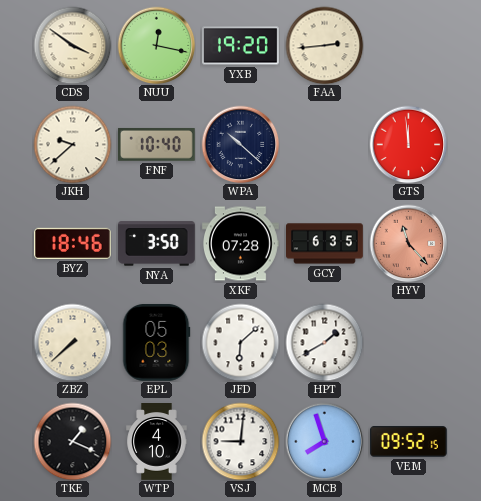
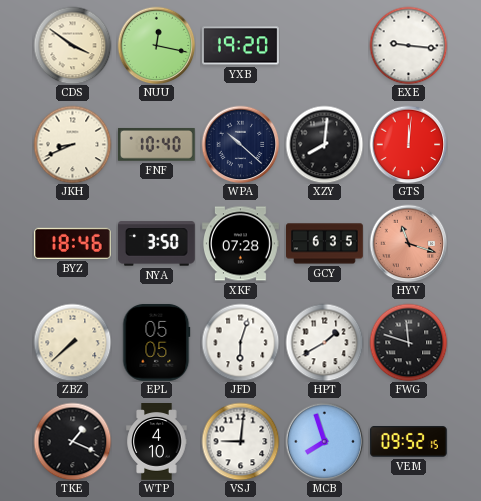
FAA: 2:44 -> none (324, 45)
EXE: none -> 9:16 (408, 45)
JKH: 9:38 -> 8:41 (72, 144)
XZY: none -> 8:01 (324, 144)
GTS: 11:59 -> 12:01 (408, 144)
HYV: 11:23 -> 11:18 (408, 243)
EPL: 05:03 -> 05:05 (156, 343)
JFD: 6:08 -> 6:03 (240, 342)
FWG: none -> 11:48 (408, 342)
